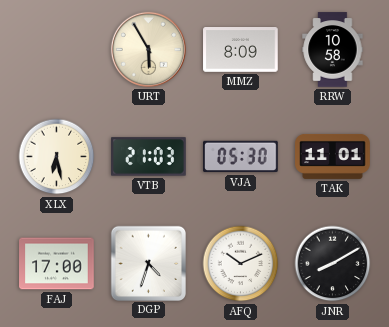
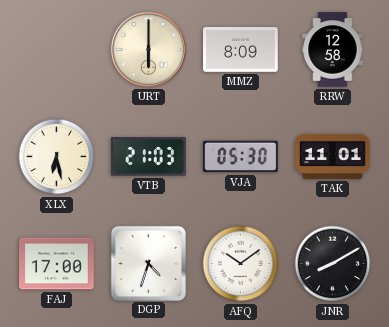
URT: 5:55 -> 6:00 (148, 49)
RRW: 10:58 -> 12:58 (333, 50)
AFQ: 10:11 -> 10:09 (241, 264)
